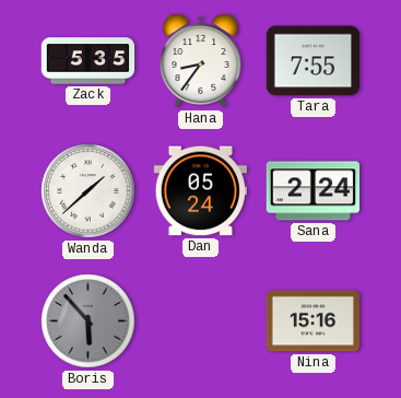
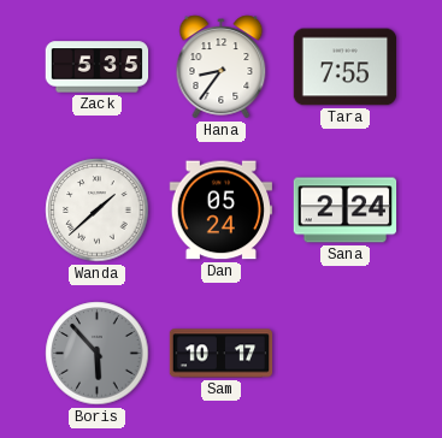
Sam: none -> 10:17 (222, 354)
Nina: 15:16 -> none (312, 321)
